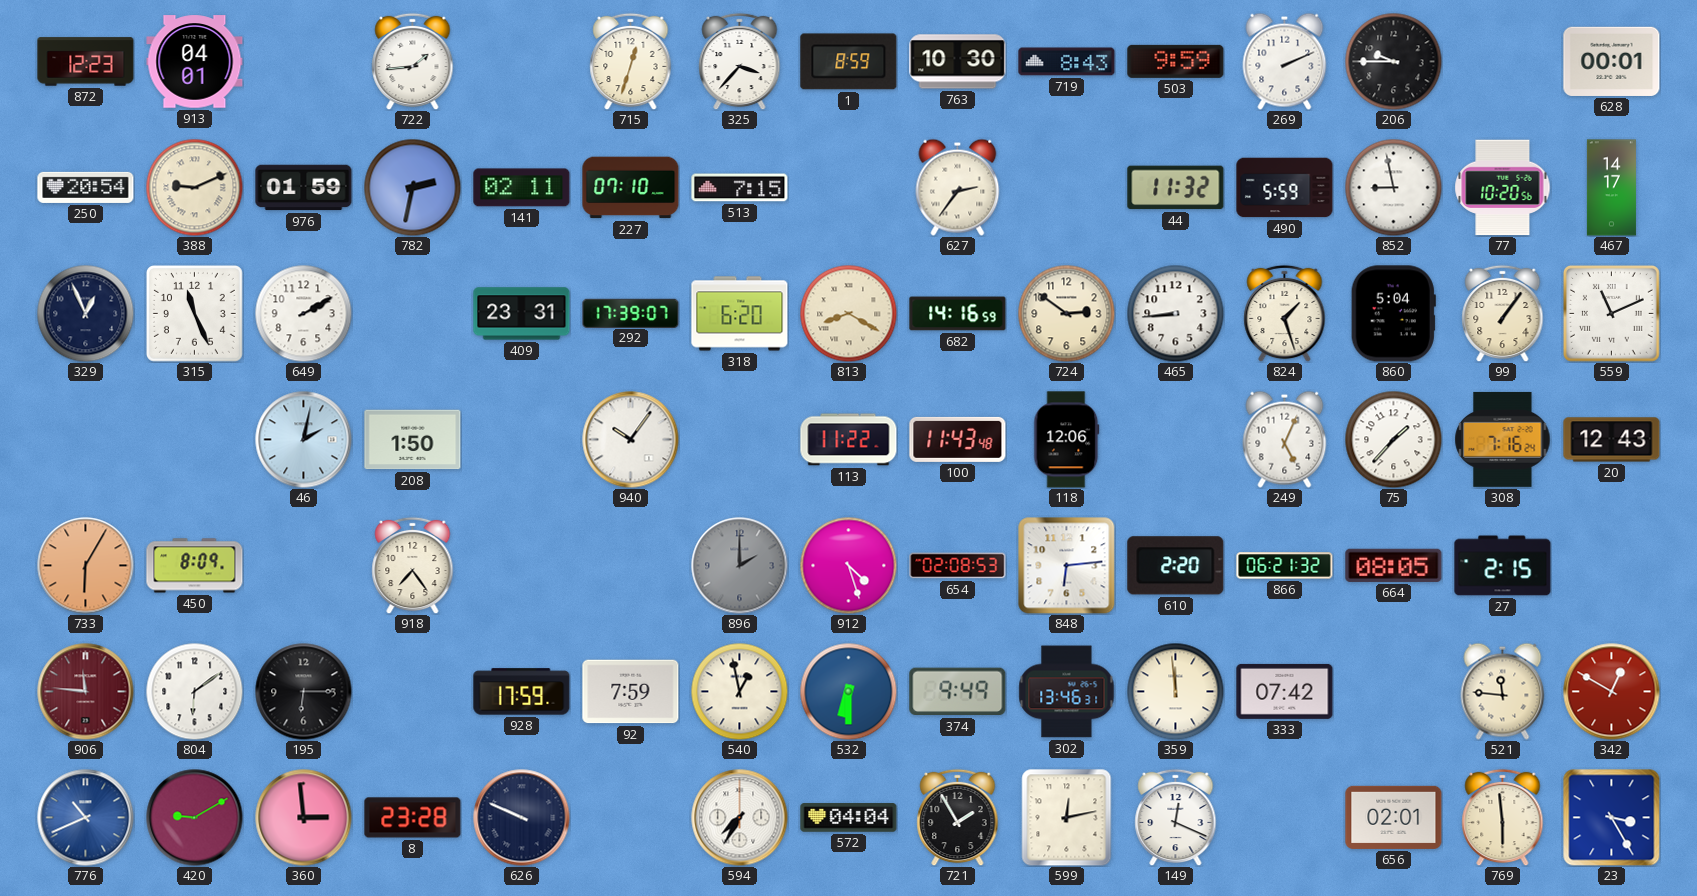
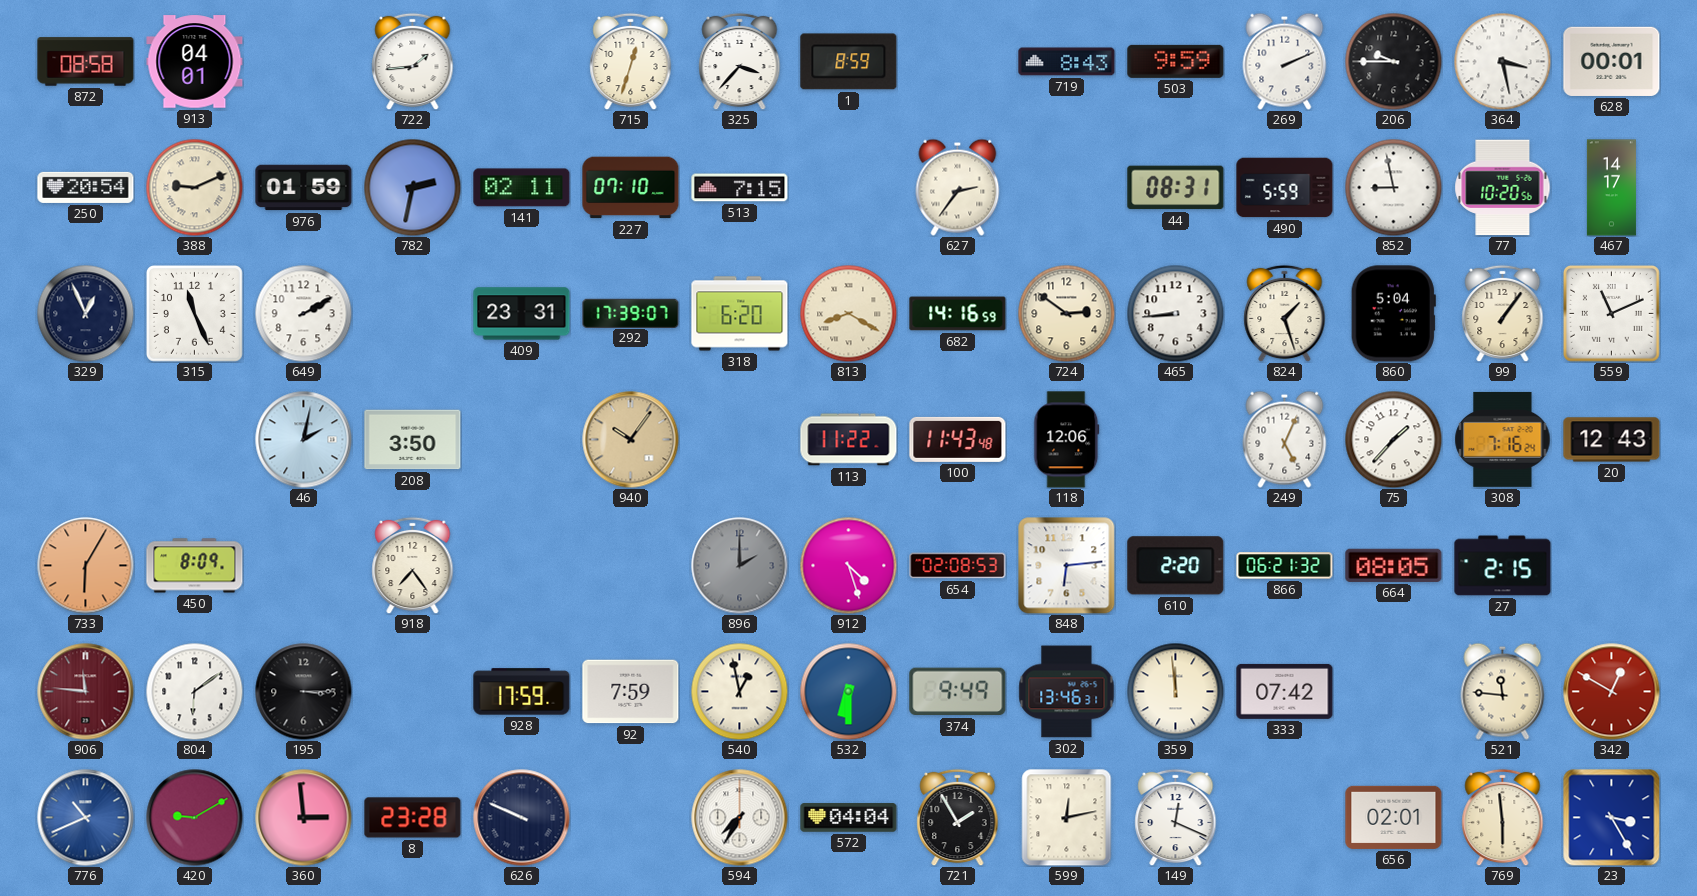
872: 12:23 -> 08:58 (86, 62)
763: 10:30 -> none (958, 62)
364: none -> 3:28 (1502, 61)
44: 11:32 -> 08:31 (1176, 188)
208: 1:50 -> 3:50 (413, 440)
940 dial: white -> champagne (631, 440)
195: 6:15 -> 3:15 (304, 692)
